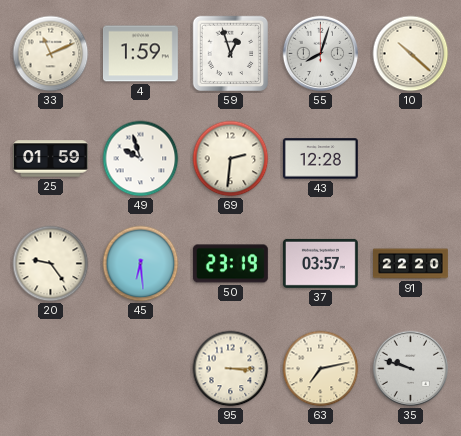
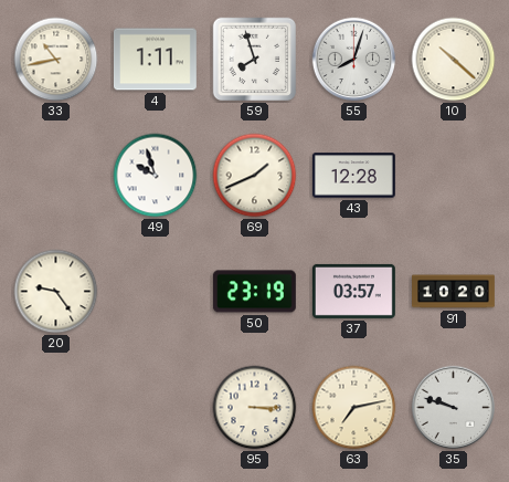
33: 11:11 -> 10:43 (56, 60)
4: 1:59 -> 1:11 (156, 60)
59: 12:57 -> 7:57 (255, 60)
25: 01:59 -> none (51, 159)
69: 2:31 -> 1:41 (255, 176)
45: 6:29 -> none (141, 264)
91: 22:20 -> 10:20 (454, 292)
